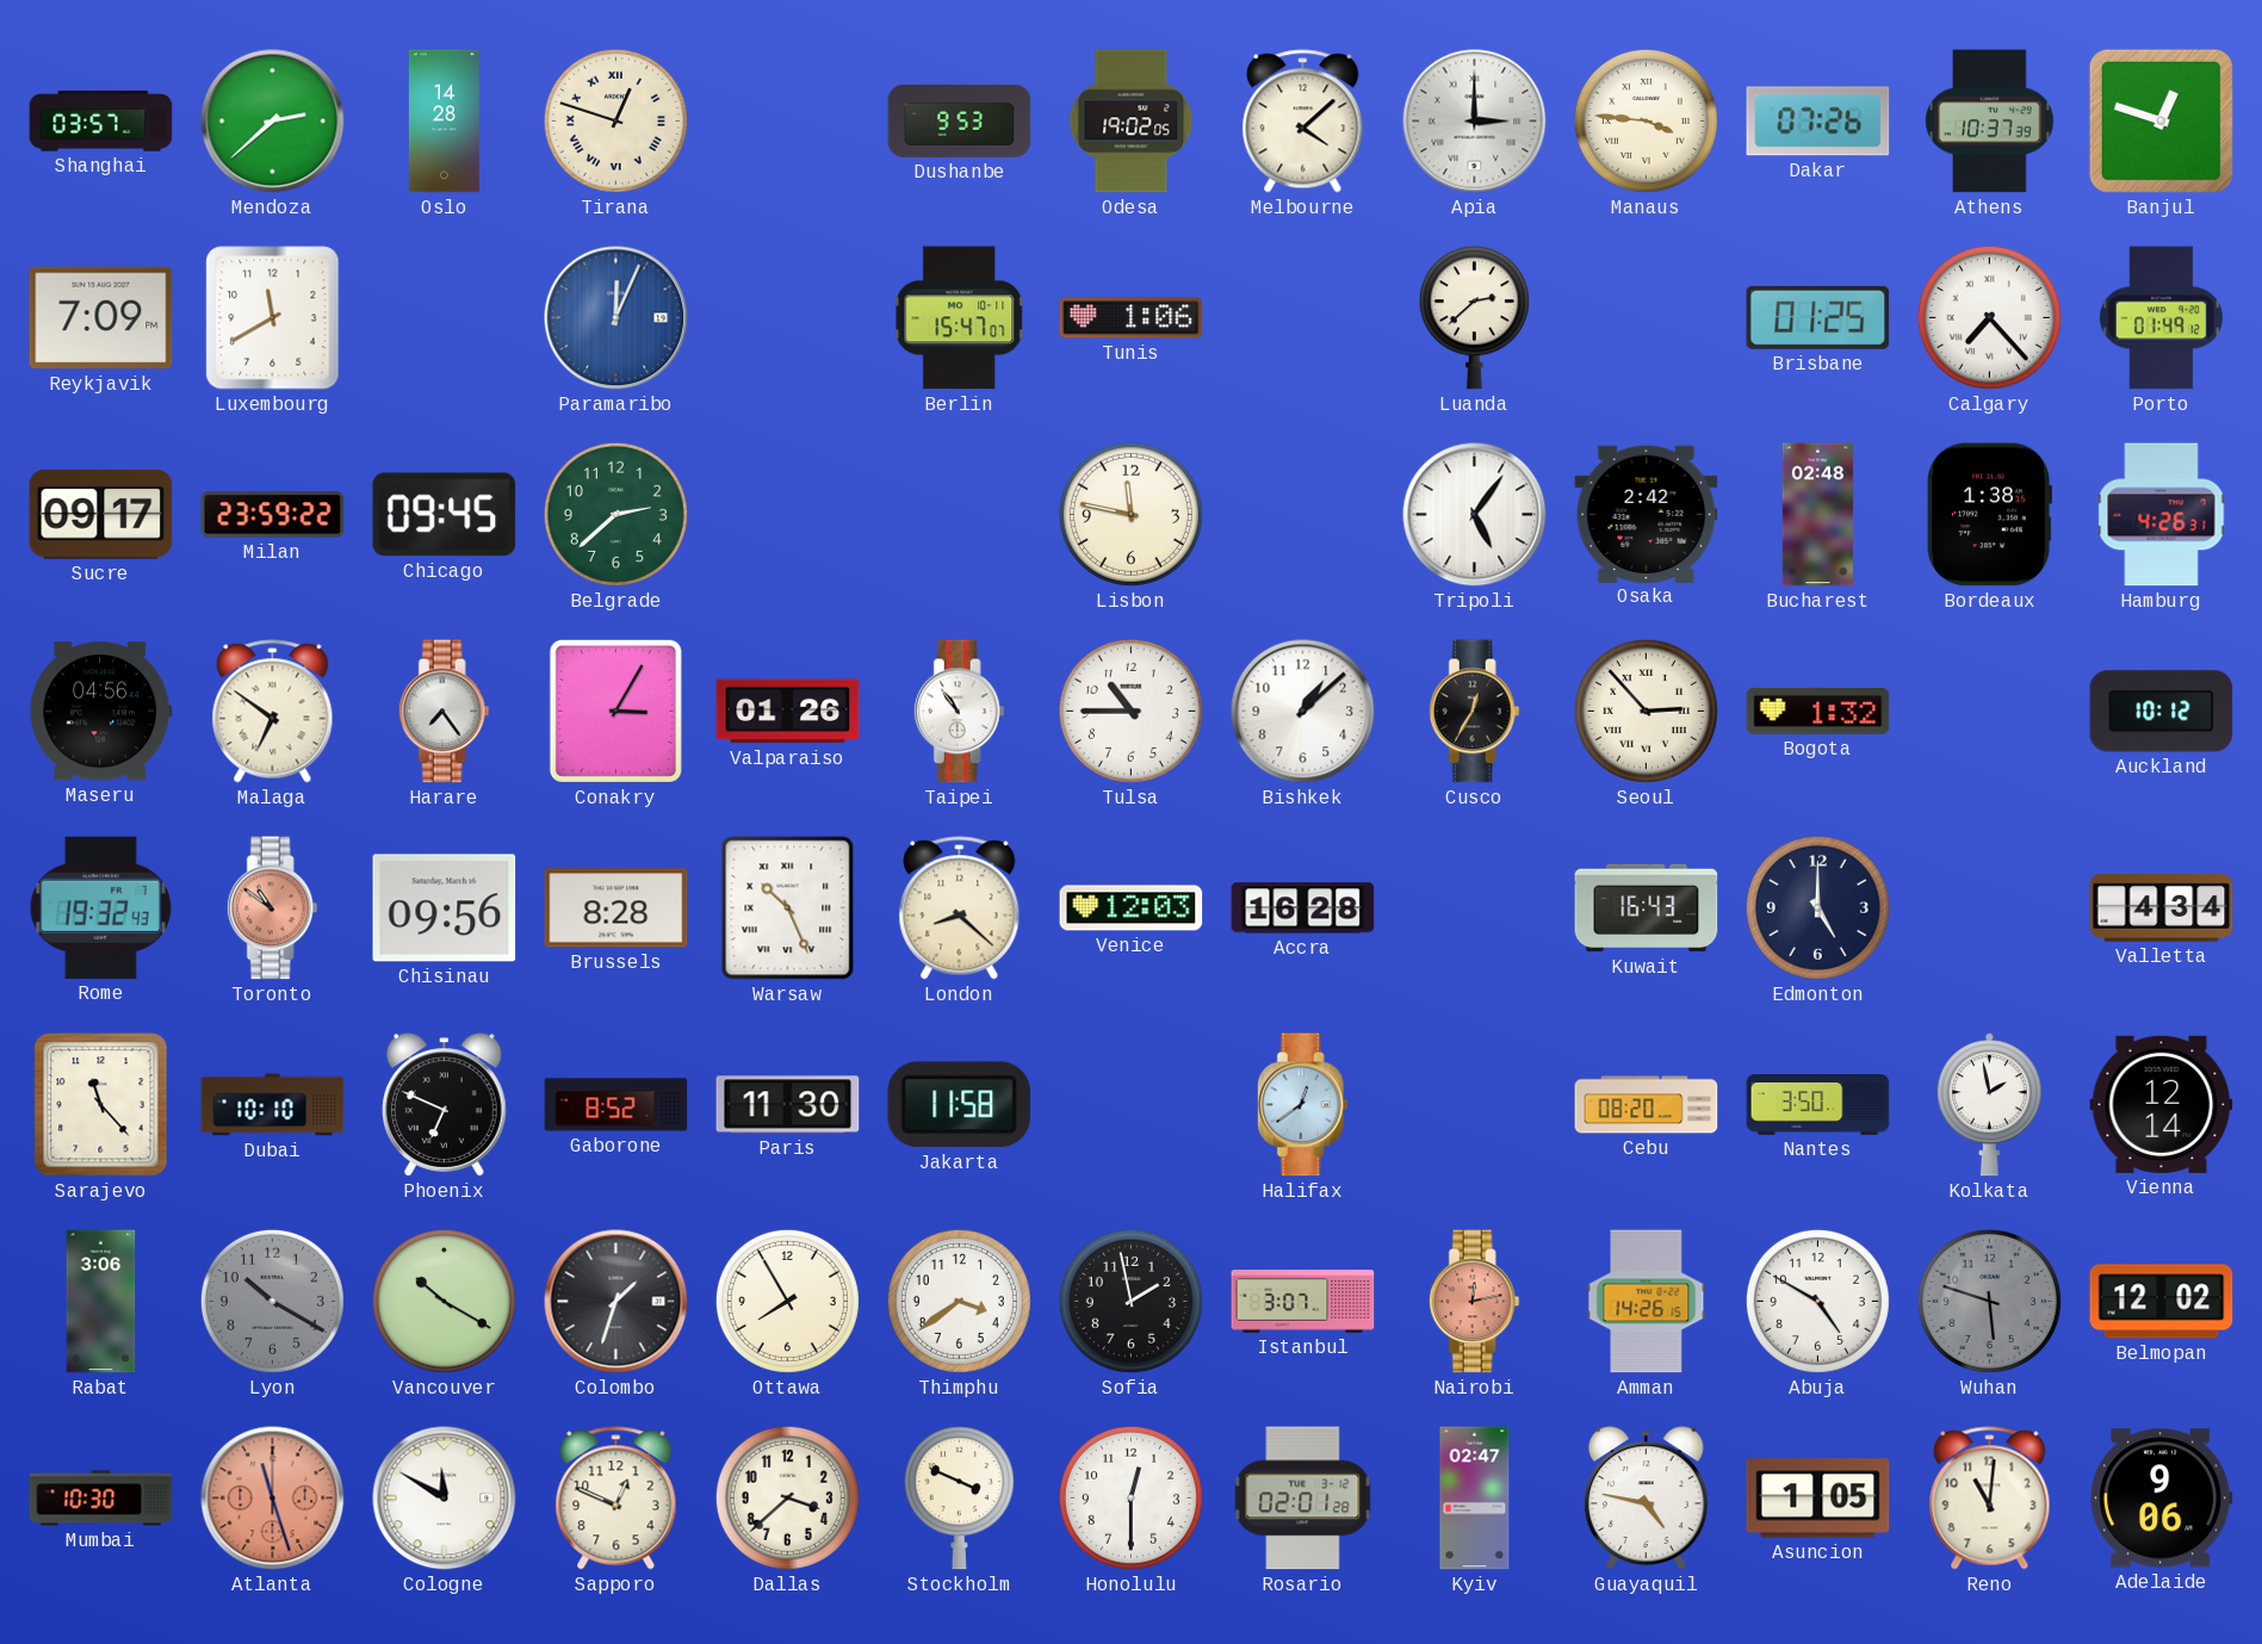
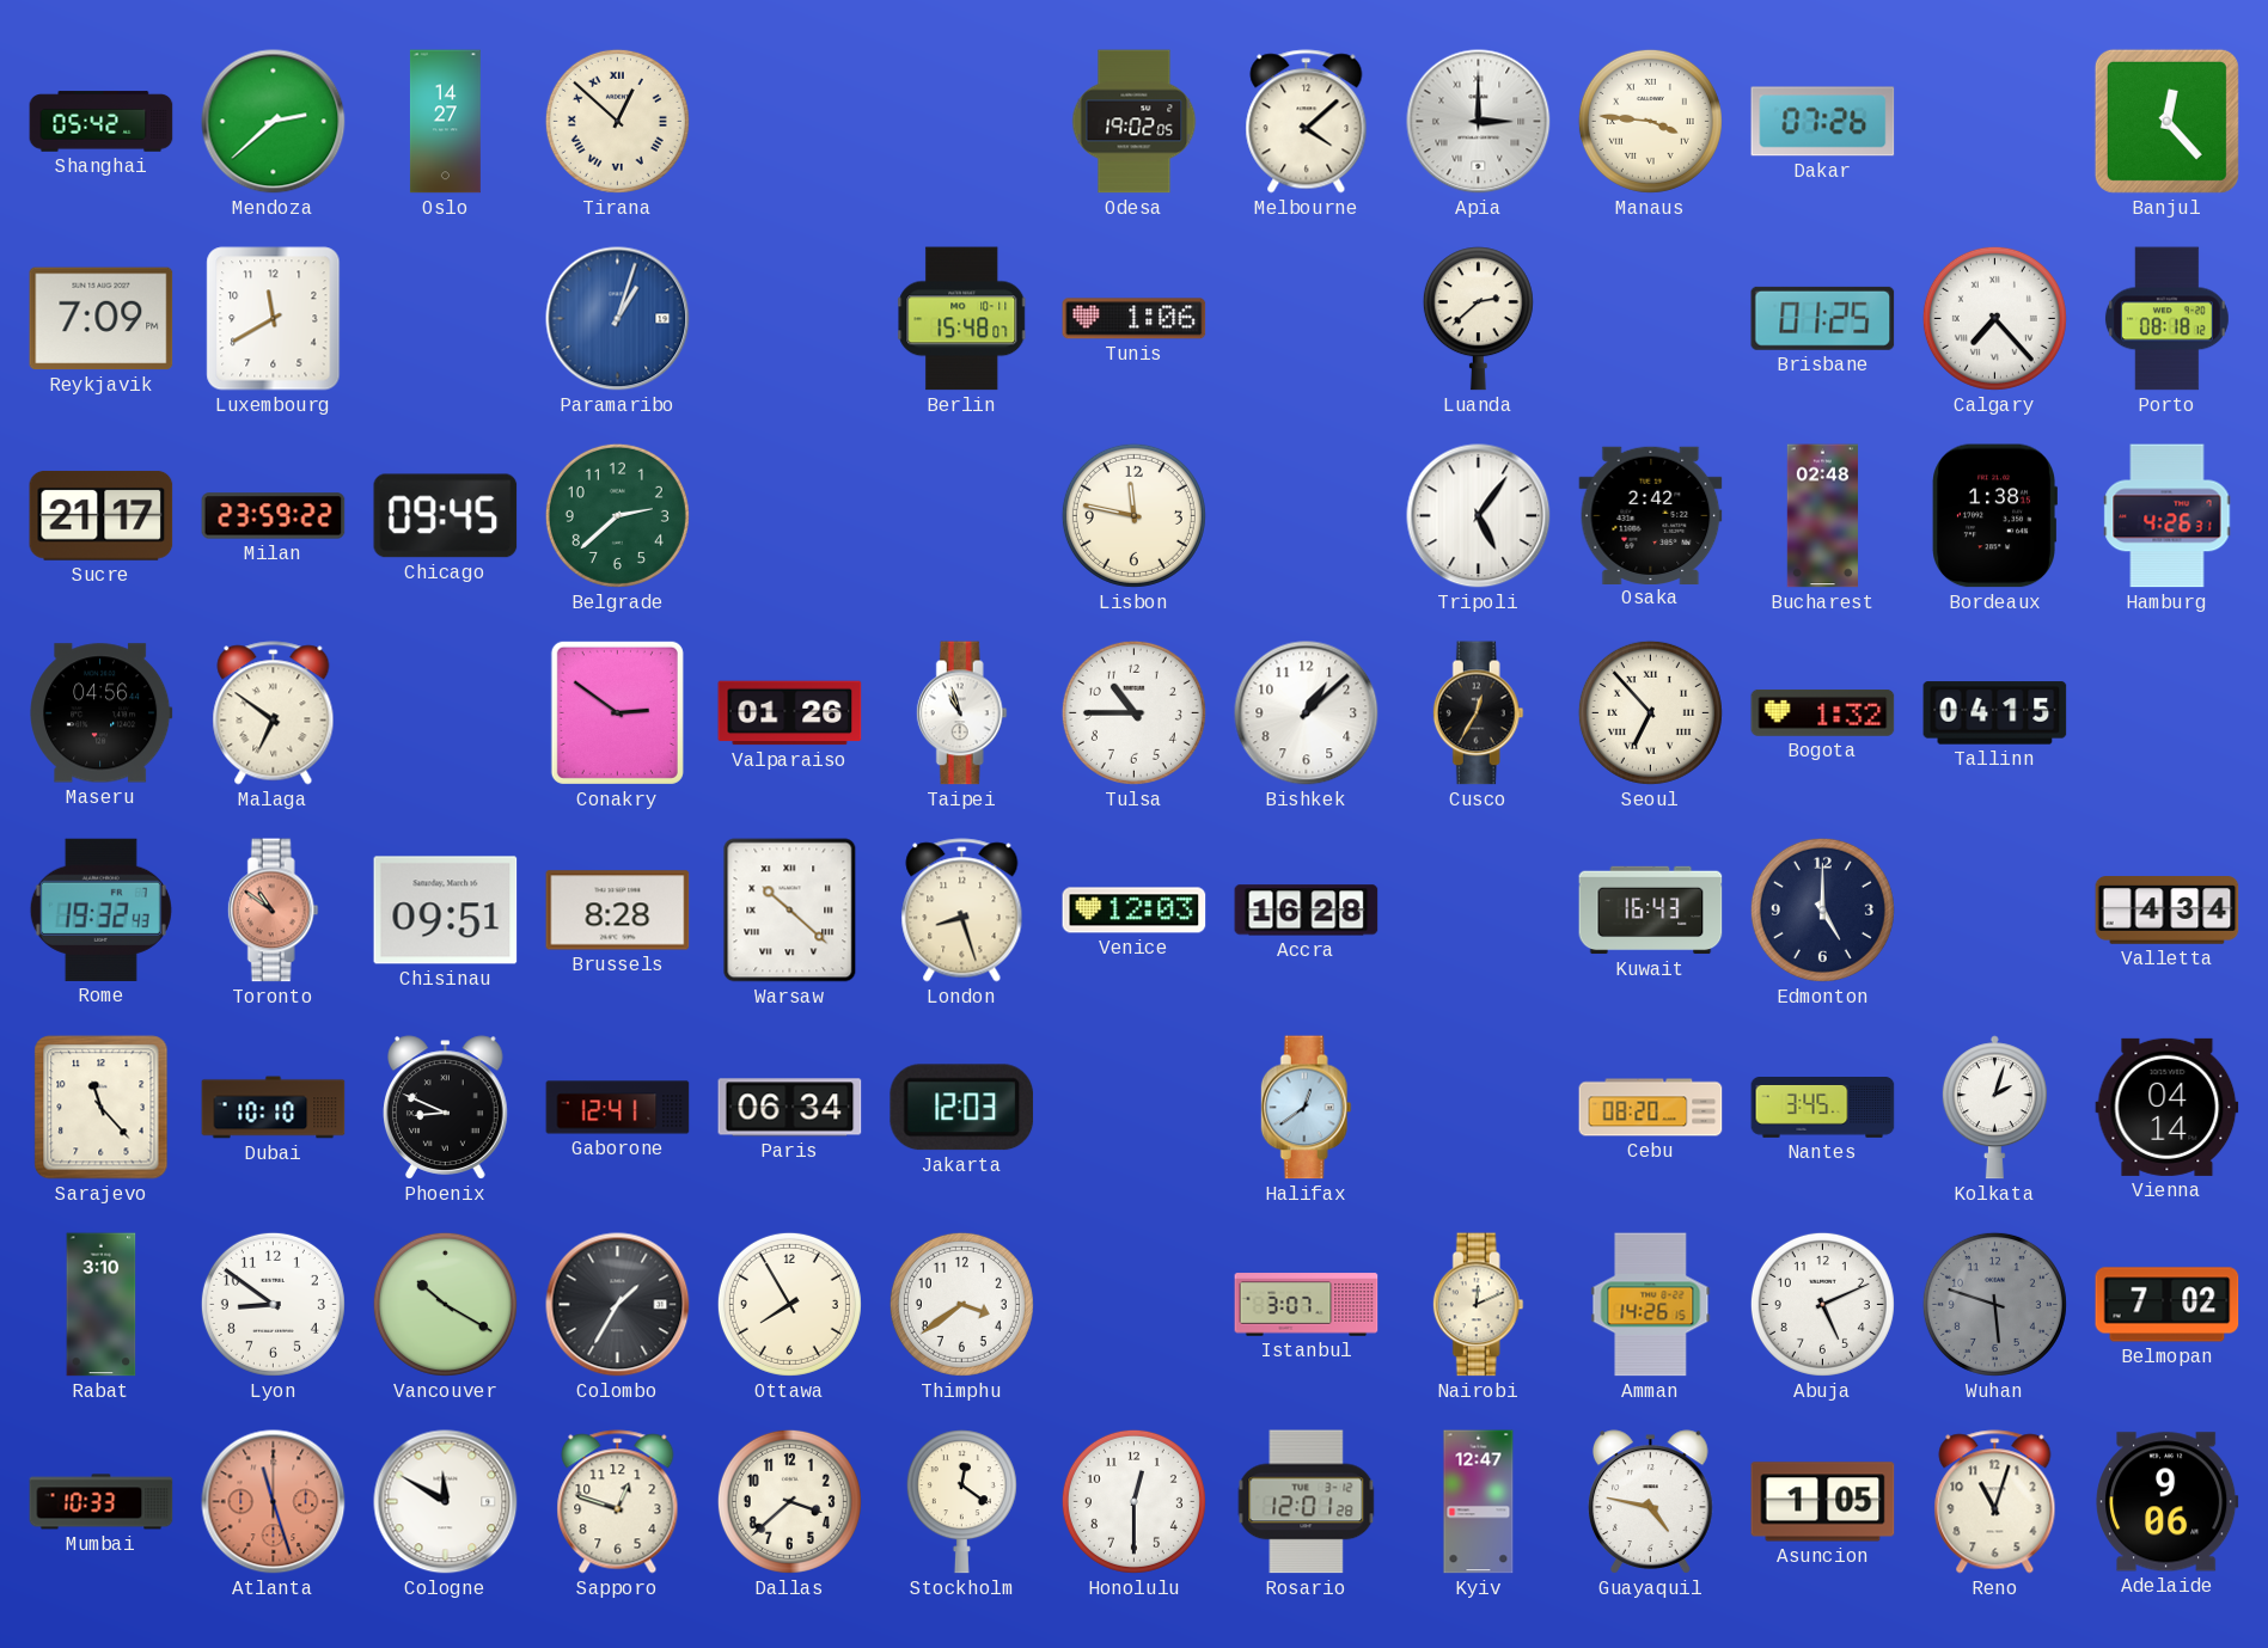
Shanghai: 03:57 -> 05:42 (102, 122)
Oslo: 14:28 -> 14:27 (445, 122)
Tirana: 12:48 -> 12:52 (617, 121)
Dushanbe: 9:53 -> none (960, 120)
Athens: 10:37 -> none (1990, 122)
Banjul: 12:48 -> 12:23 (2166, 121)
Paramaribo: 12:04 -> 1:03 (618, 319)
Berlin: 15:47 -> 15:48 (962, 319)
Porto: 01:49 -> 08:18 (2166, 319)
Sucre: 09:17 -> 21:17 (102, 515)
Harare: 7:24 -> none (444, 712)
Conakry: 3:05 -> 2:51 (617, 712)
Taipei: 10:54 -> 10:57 (961, 713)
Seoul: 2:53 -> 6:53 (1650, 712)
Tallinn: none -> 04:15 (1995, 713)
Auckland: 10:12 -> none (2162, 712)
Chisinau: 09:56 -> 09:51 (446, 911)
Warsaw: 10:26 -> 10:22 (790, 911)
London: 8:22 -> 8:27 (962, 911)
Phoenix: 6:49 -> 8:49 (446, 1108)
Gaborone: 8:52 -> 12:41 (618, 1108)
Paris: 11:30 -> 06:34 (790, 1108)
Jakarta: 11:58 -> 12:03 (961, 1108)
Nantes: 3:50 -> 3:45 (1823, 1108)
Kolkata: 1:58 -> 2:03 (1994, 1108)
Vienna: 12:14 -> 04:14 (2168, 1107)
Rabat: 3:06 -> 3:10 (102, 1305)
Lyon: 10:20 -> 8:51 (273, 1304)
Lyon dial: grey -> white (273, 1304)
Colombo: 1:33 -> 1:35 (618, 1305)
Sofia: 1:58 -> none (1130, 1301)
Nairobi: 12:13 -> 12:11 (1478, 1305)
Nairobi dial: salmon -> cream (1478, 1305)
Abuja: 4:50 -> 5:11 (1822, 1304)
Belmopan: 12:02 -> 7:02 (2168, 1305)
Mumbai: 10:30 -> 10:33 (102, 1502)
Sapporo: 12:49 -> 12:48 (618, 1502)
Stockholm: 3:49 -> 12:21 (961, 1502)
Rosario: 02:01 -> 12:01 (1307, 1502)
Kyiv: 02:47 -> 12:47 (1479, 1502)
Reno: 11:01 -> 11:03 (1995, 1502)
